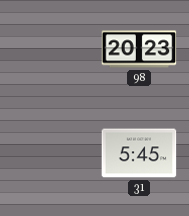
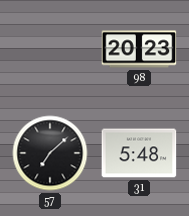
57: none -> 7:08 (50, 153)
31: 5:45 -> 5:48 (139, 153)
